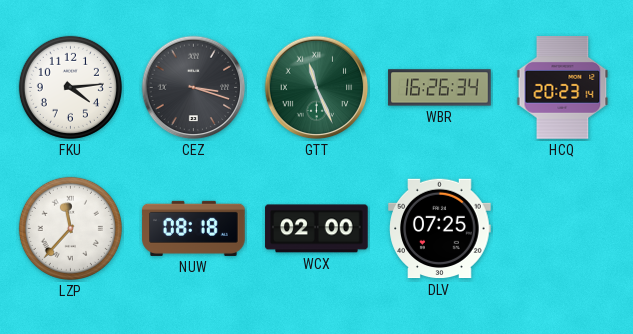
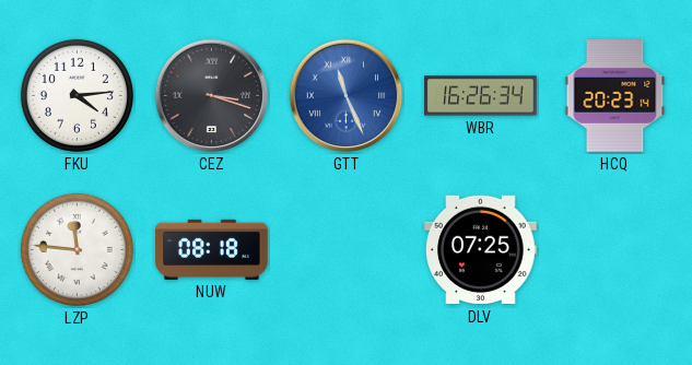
GTT dial: green -> blue (347, 96)
LZP: 11:37 -> 11:46 (77, 249)
WCX: 02:00 -> none (317, 229)
